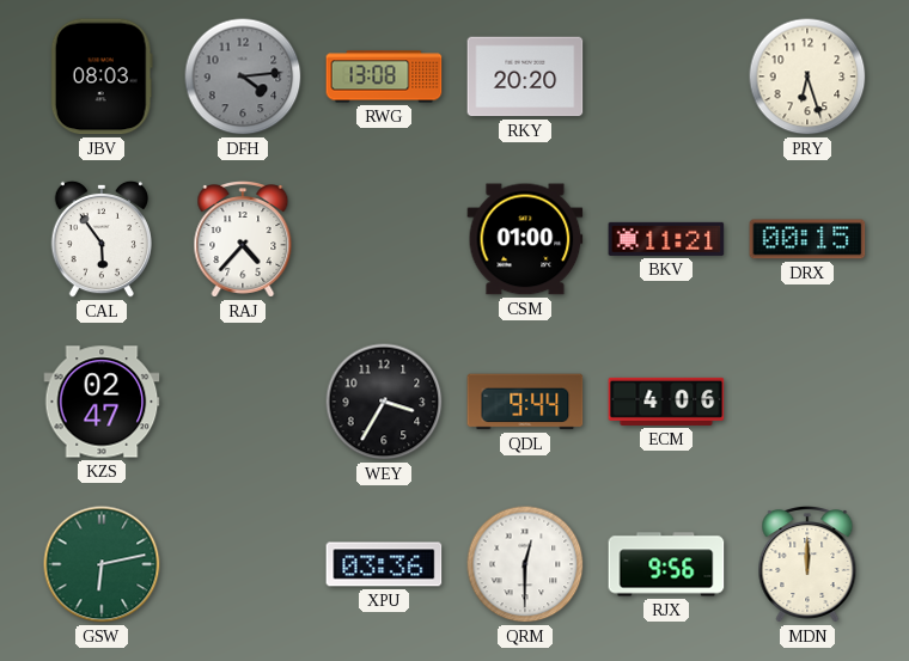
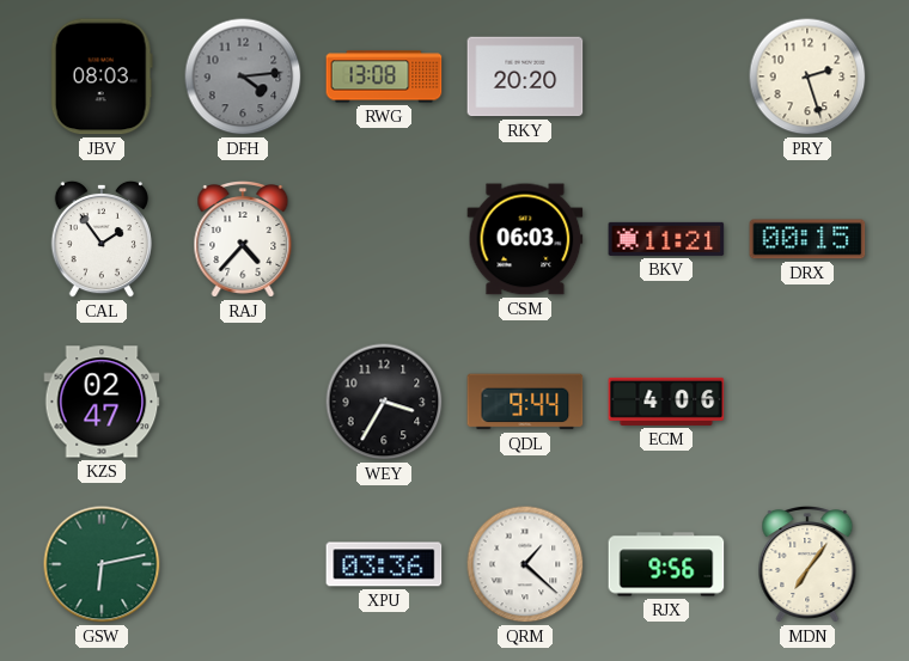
PRY: 6:27 -> 2:27 (807, 76)
CAL: 5:54 -> 1:54 (100, 239)
CSM: 01:00 -> 06:03 (525, 239)
QRM: 12:30 -> 1:22 (525, 564)
MDN: 12:00 -> 7:06 (807, 565)
